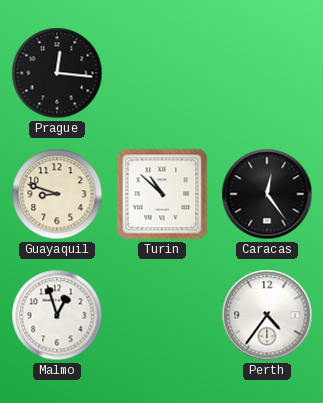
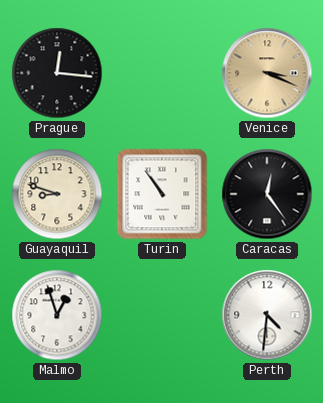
Venice: none -> 3:19 (267, 73)
Turin: 10:52 -> 10:54 (162, 194)
Perth: 4:36 -> 4:31 (267, 315)
